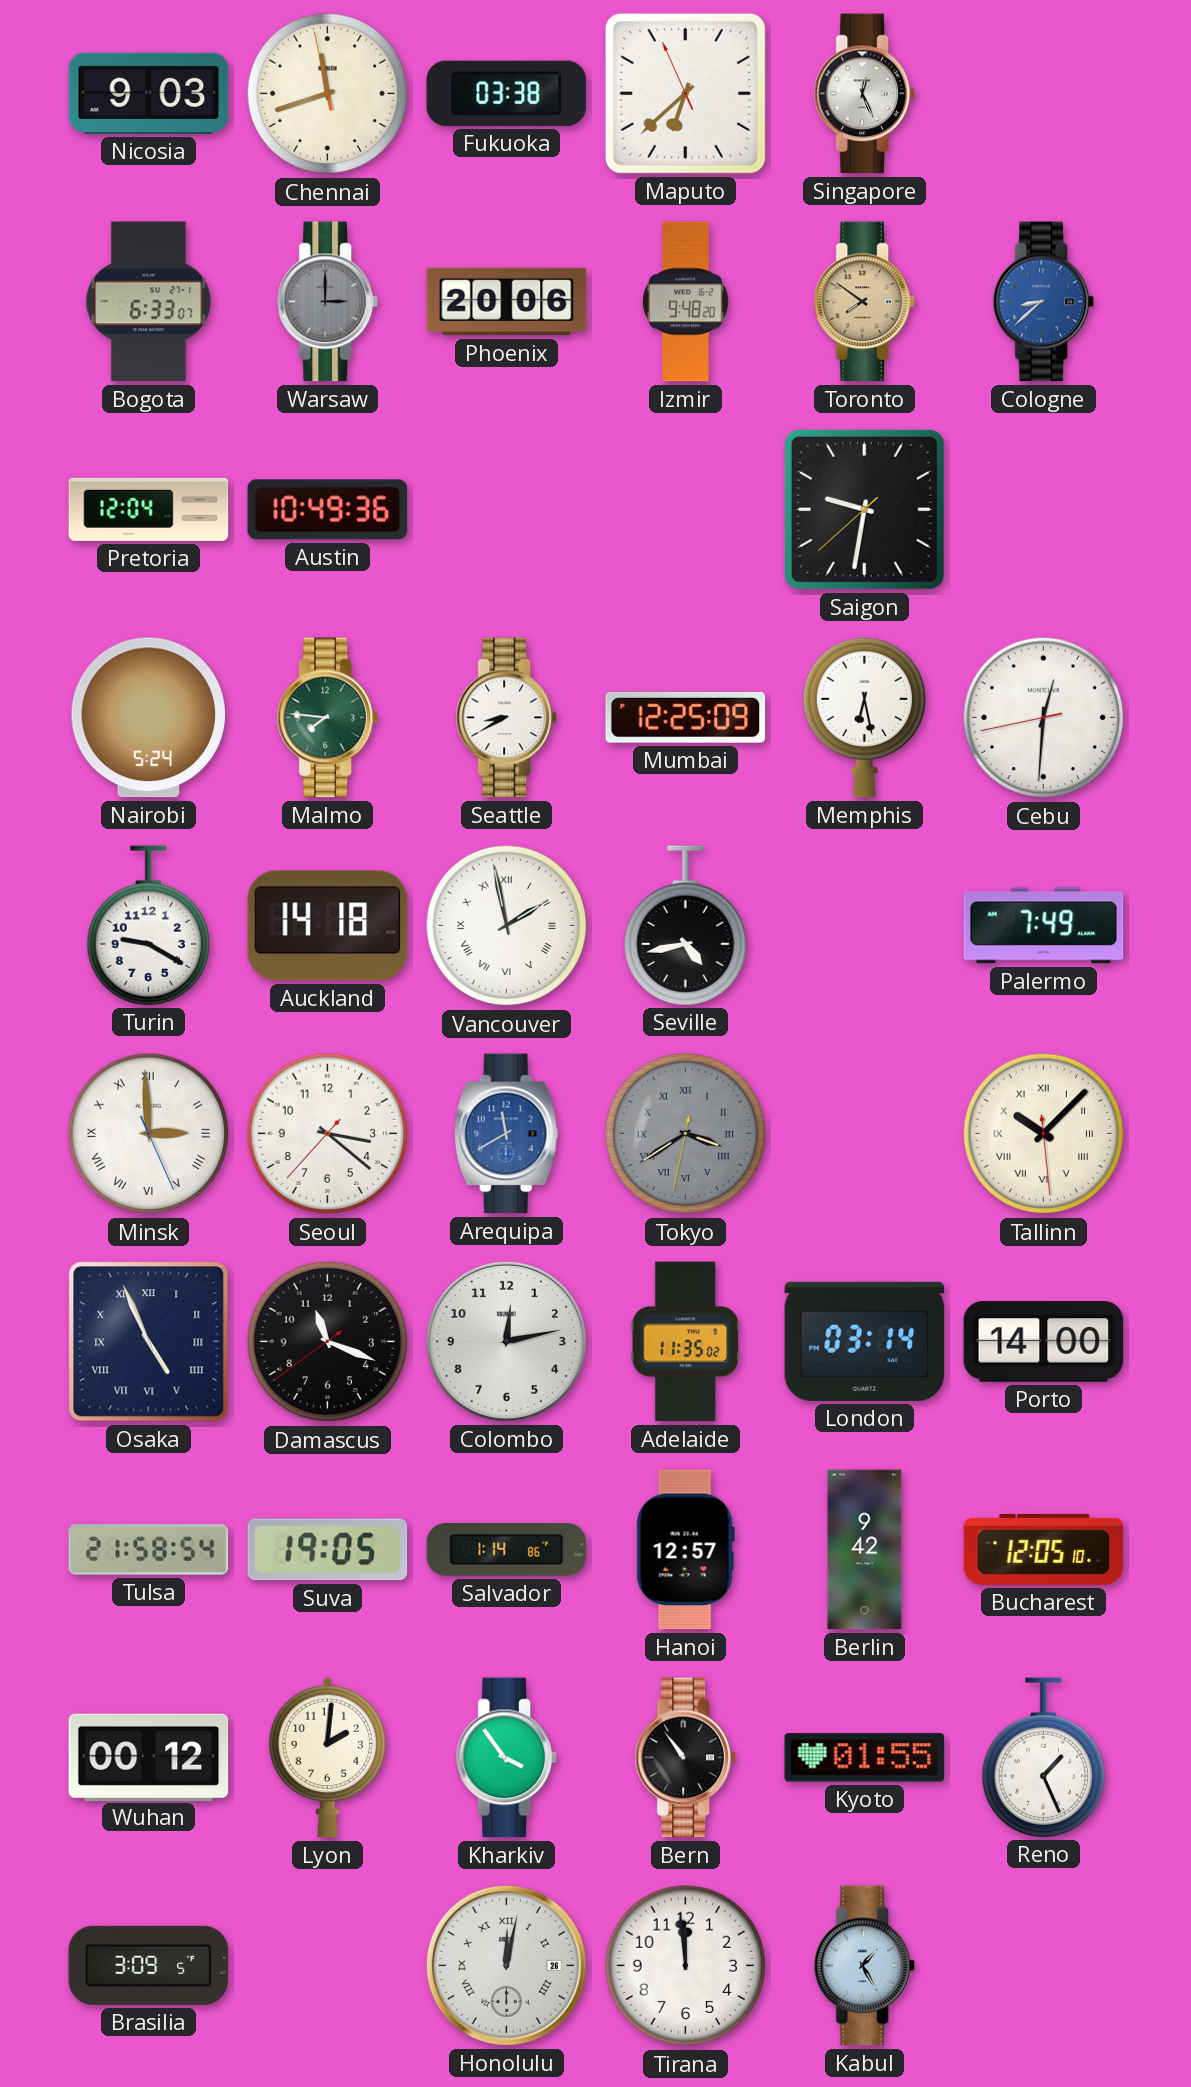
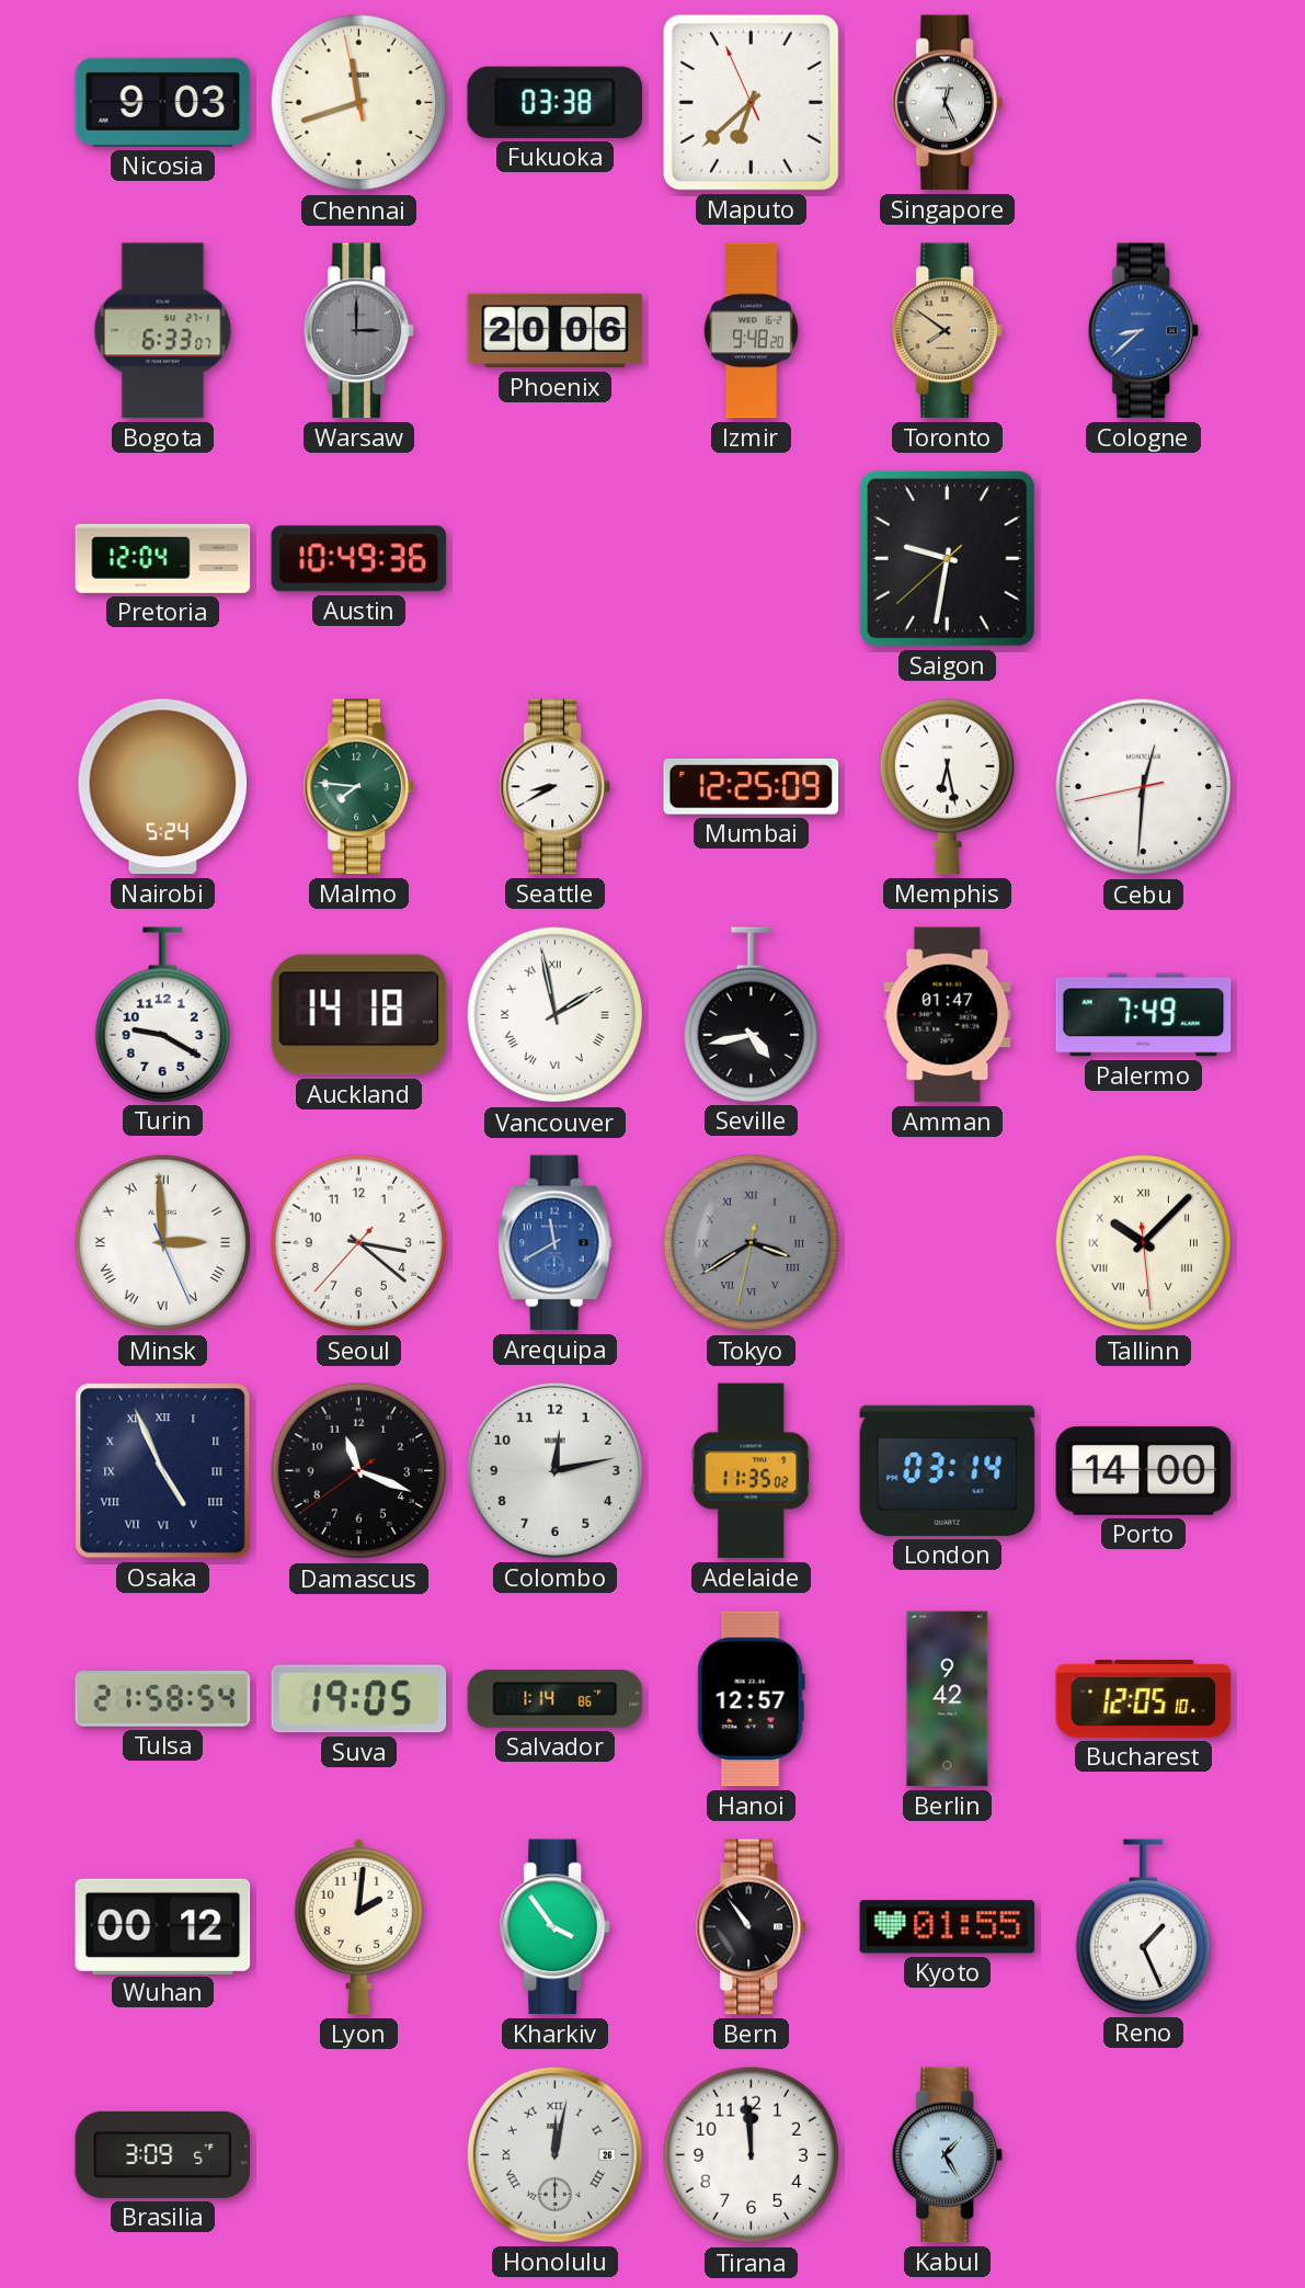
Amman: none -> 01:47 (948, 1015)
